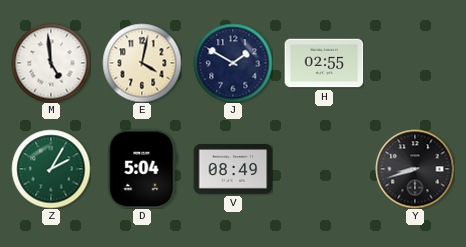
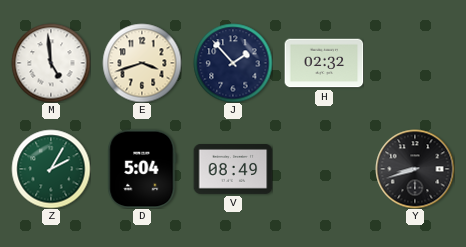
E: 4:02 -> 3:42 (142, 63)
J: 1:50 -> 1:53 (233, 63)
H: 02:55 -> 02:32 (324, 63)
